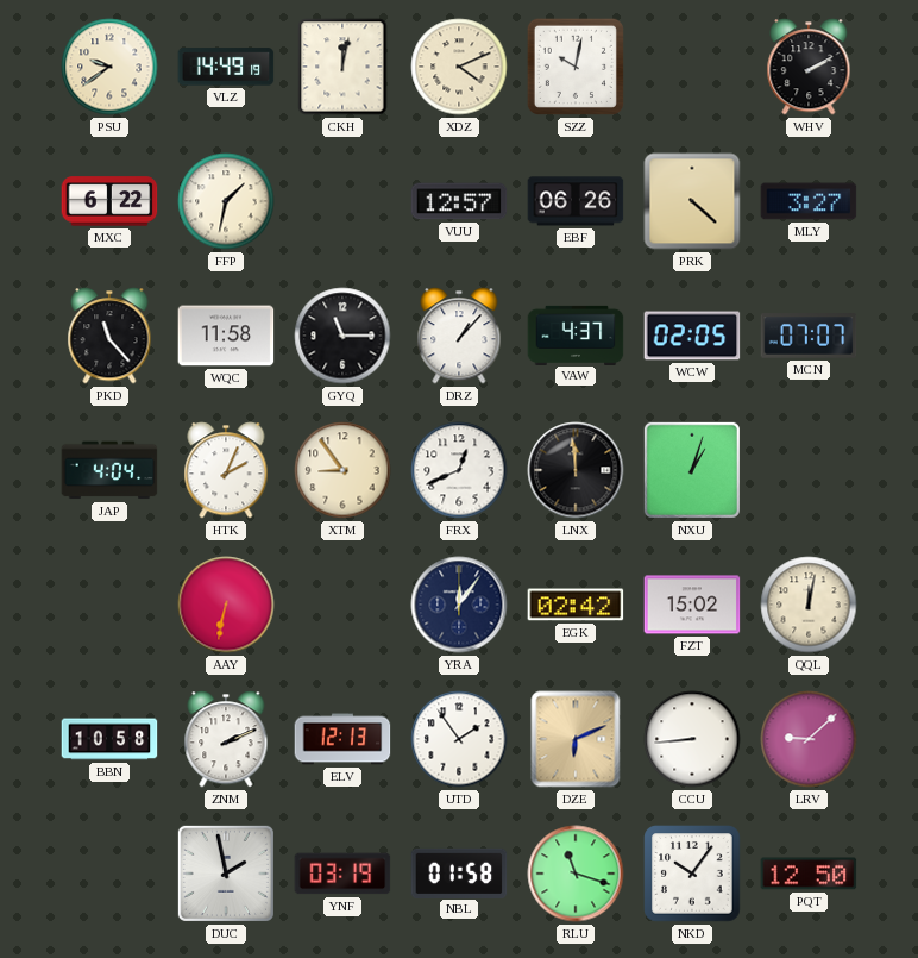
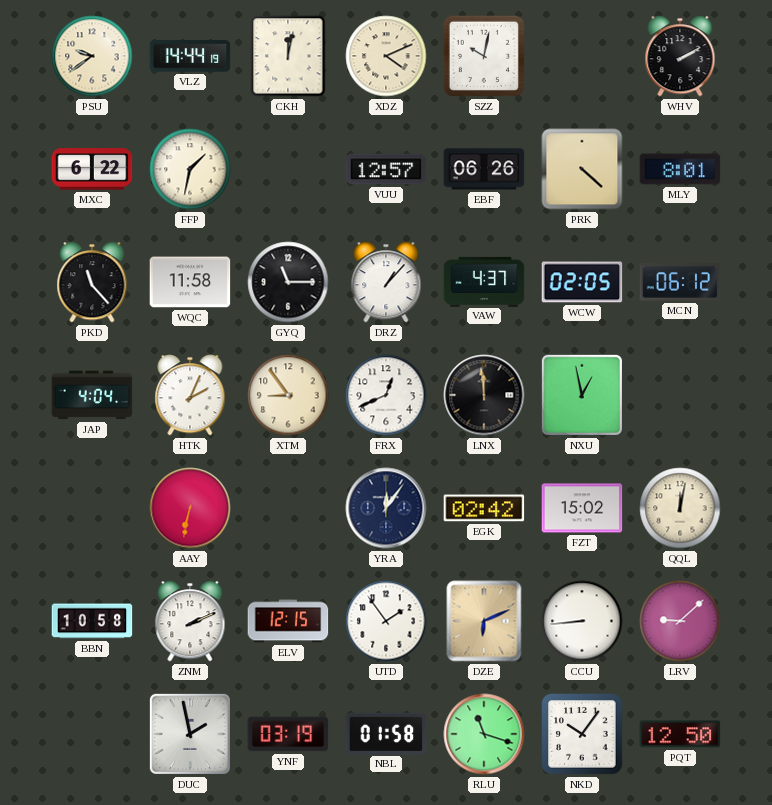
VLZ: 14:49 -> 14:44 (190, 56)
MLY: 3:27 -> 8:01 (680, 169)
MCN: 07:07 -> 06:12 (680, 282)
NXU: 1:03 -> 12:58 (582, 395)
ELV: 12:13 -> 12:15 (288, 621)
